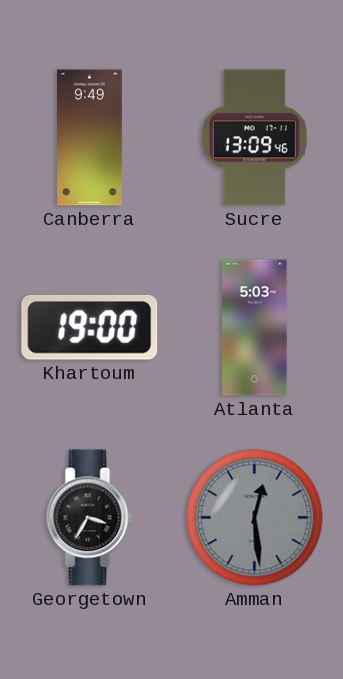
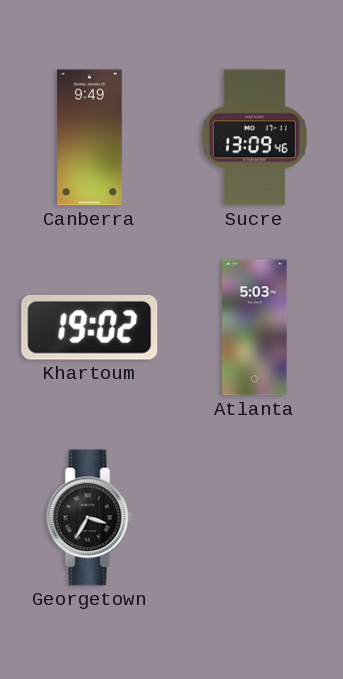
Khartoum: 19:00 -> 19:02 (90, 327)
Amman: 12:29 -> none (255, 518)
